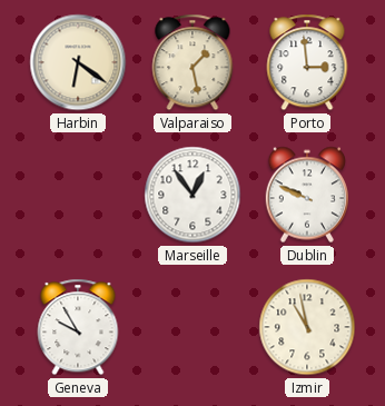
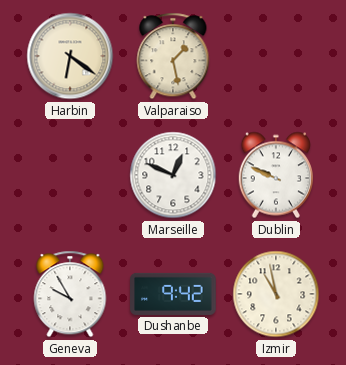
Porto: 2:59 -> none (307, 62)
Marseille: 12:54 -> 12:49 (173, 175)
Dushanbe: none -> 9:42 (173, 294)
